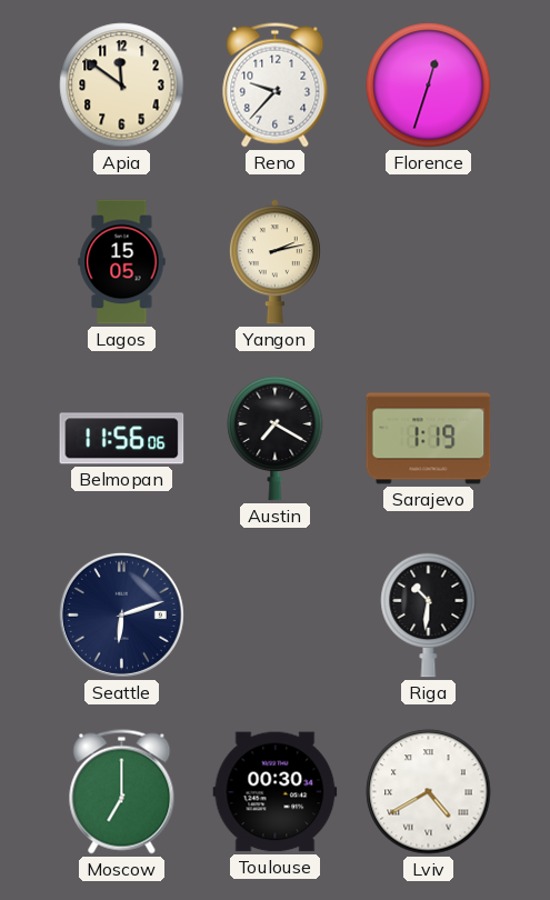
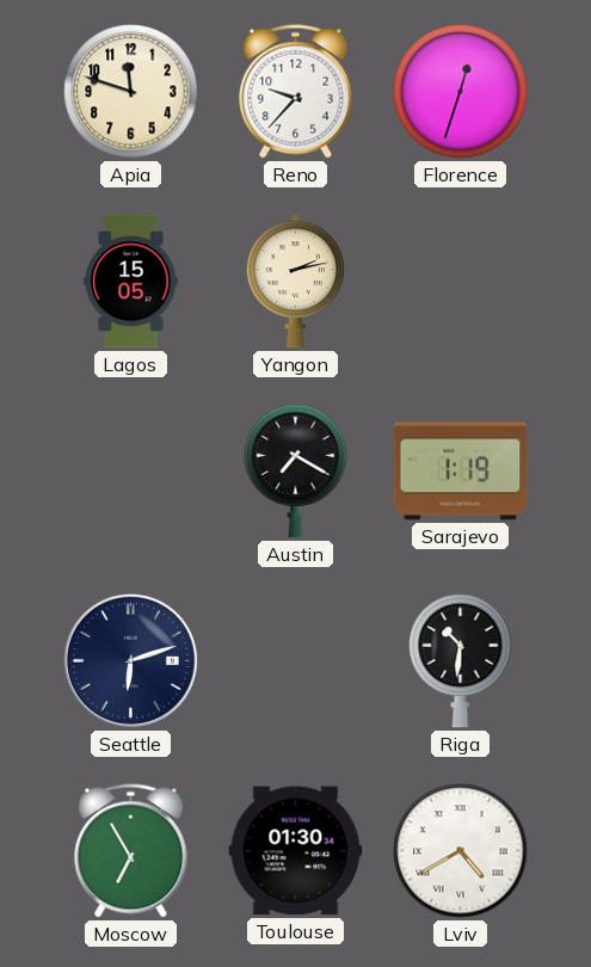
Apia: 11:51 -> 11:48 (131, 92)
Belmopan: 11:56 -> none (122, 439)
Moscow: 7:00 -> 6:55 (131, 851)
Toulouse: 00:30 -> 01:30 (296, 851)
